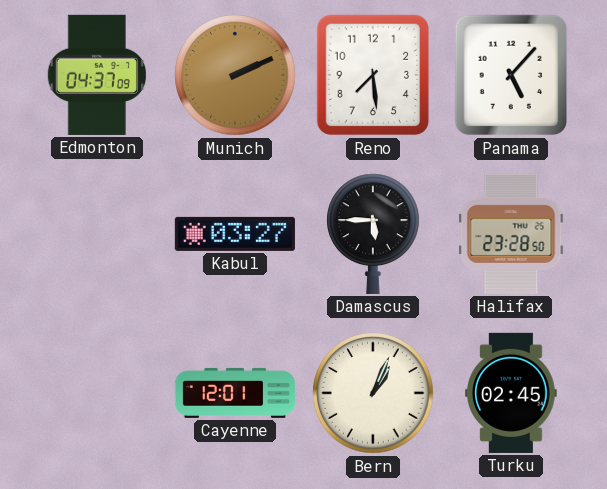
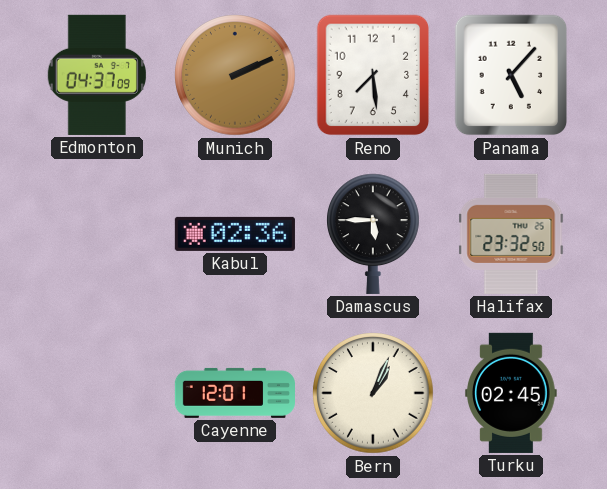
Kabul: 03:27 -> 02:36 (235, 234)
Halifax: 23:28 -> 23:32 (511, 234)
